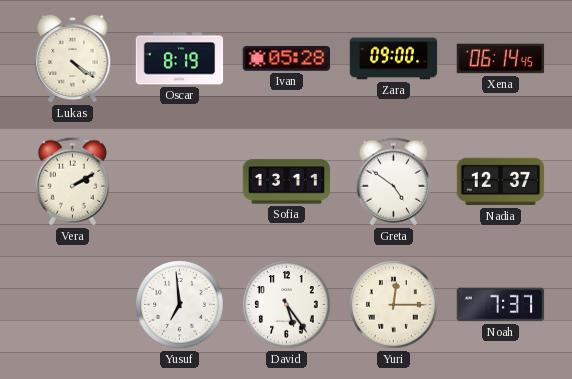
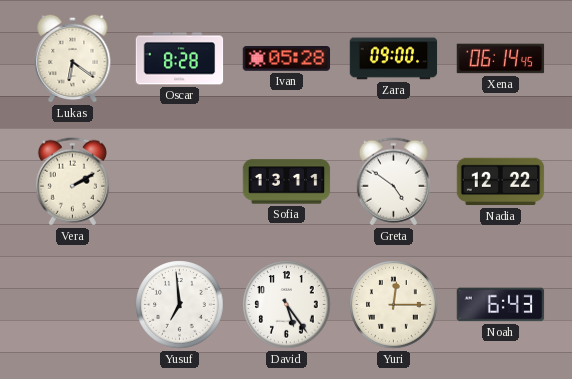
Lukas: 4:21 -> 6:21 (73, 58)
Oscar: 8:19 -> 8:28 (180, 59)
Nadia: 12:37 -> 12:22 (501, 182)
Noah: 7:37 -> 6:43 (501, 305)
